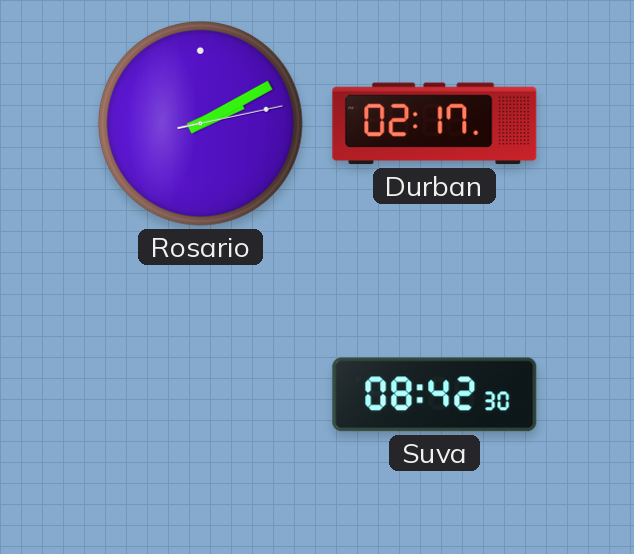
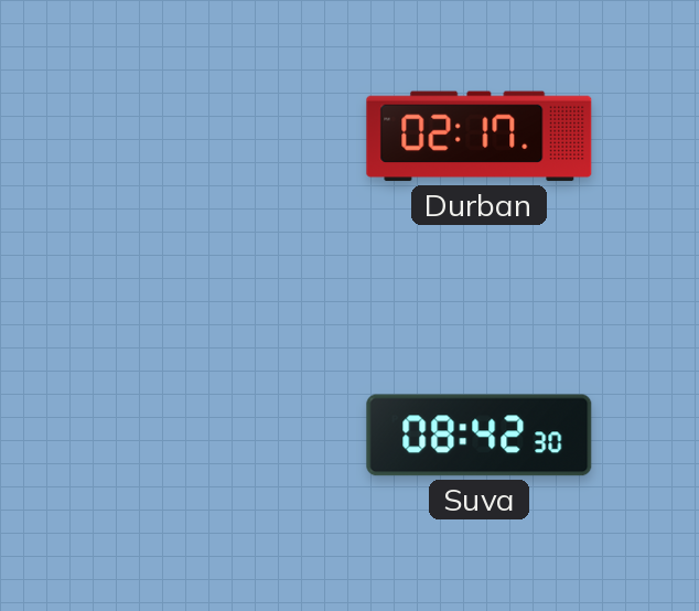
Rosario: 2:10 -> none (200, 123)
